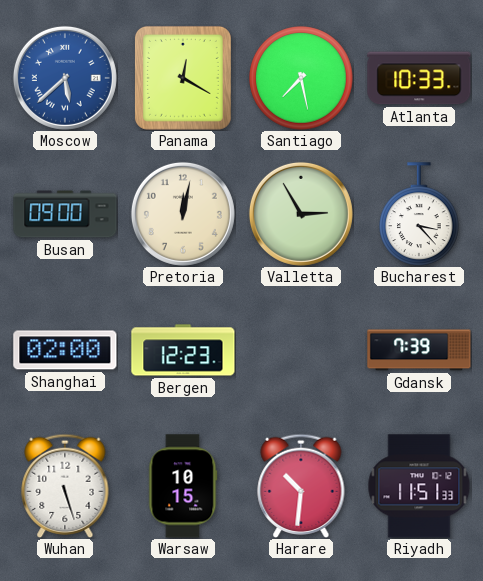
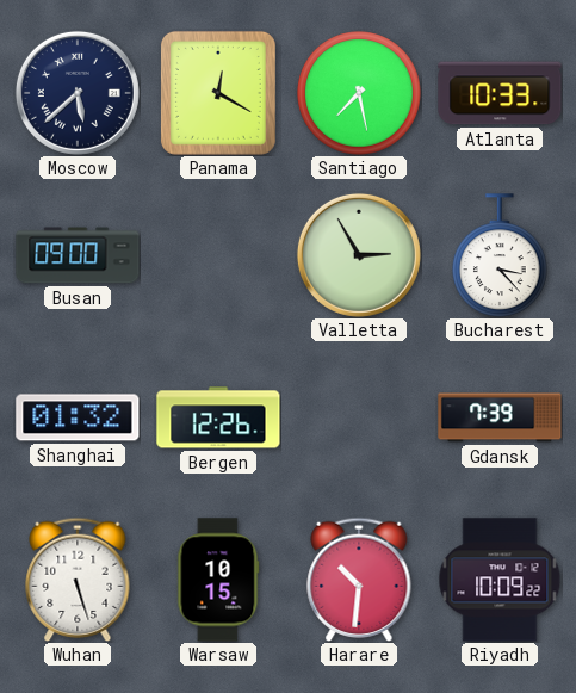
Moscow dial: blue -> navy (78, 93)
Pretoria: 12:02 -> none (183, 214)
Shanghai: 02:00 -> 01:32 (78, 417)
Bergen: 12:23 -> 12:26 (218, 417)
Riyadh: 11:51 -> 10:09 (500, 580)
